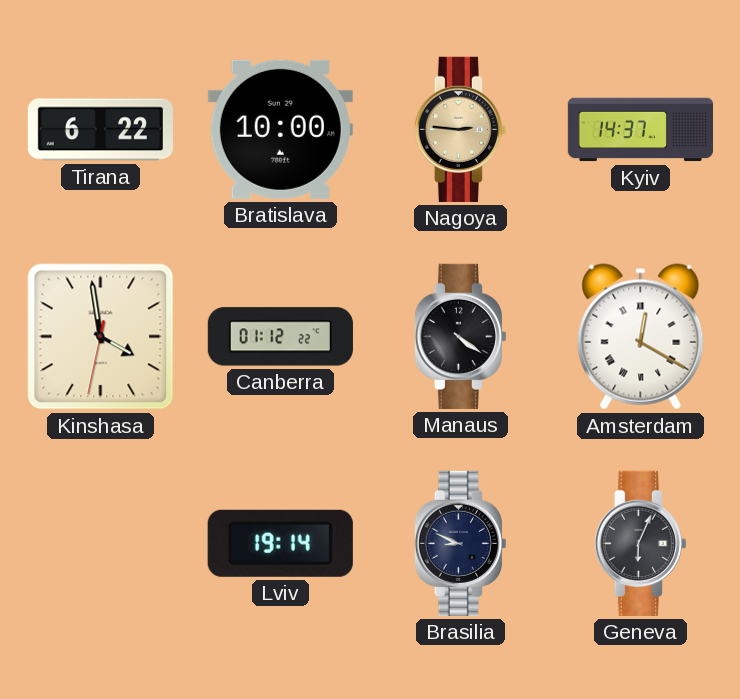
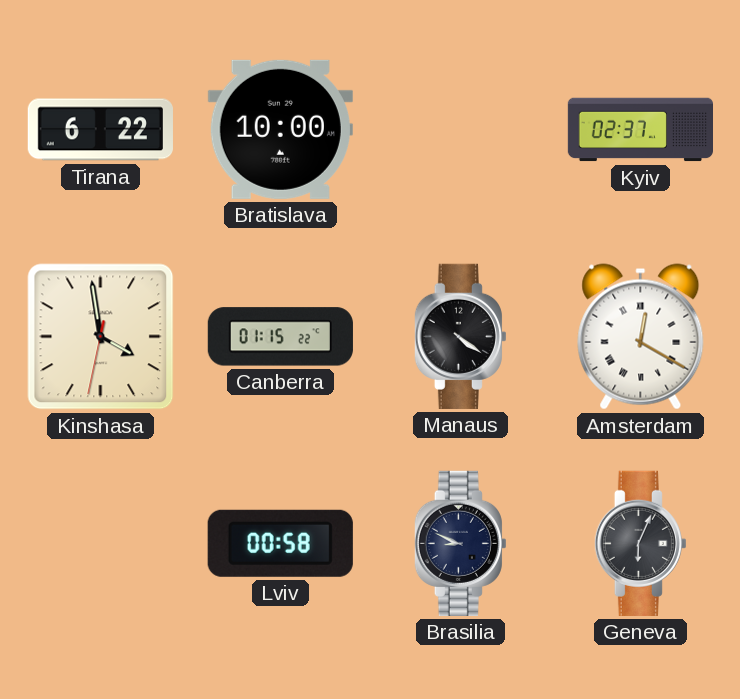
Nagoya: 2:46 -> none (460, 129)
Kyiv: 14:37 -> 02:37 (640, 130)
Canberra: 01:12 -> 01:15 (280, 337)
Lviv: 19:14 -> 00:58 (280, 543)
